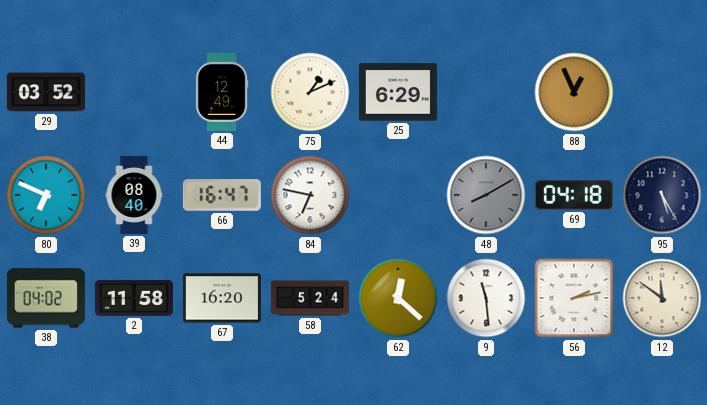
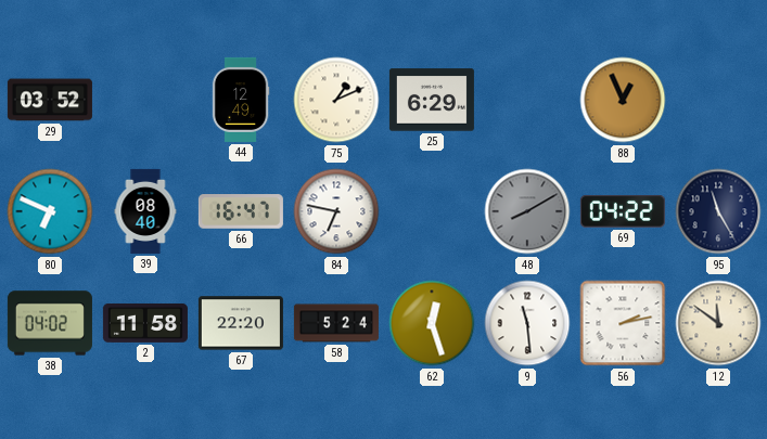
69: 04:18 -> 04:22 (623, 212)
95: 5:25 -> 11:25 (718, 211)
67: 16:20 -> 22:20 (241, 323)
62: 12:22 -> 12:27 (432, 323)
